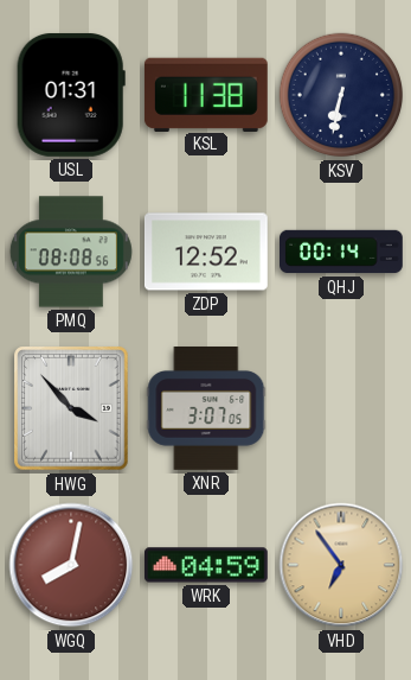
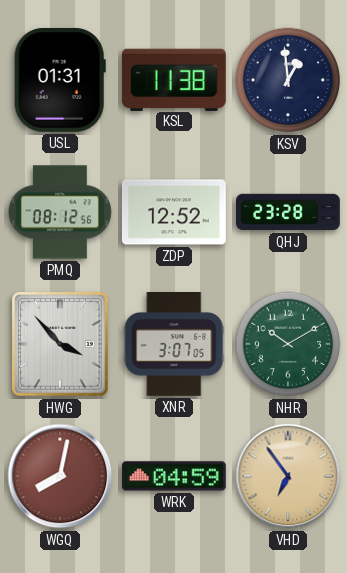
KSV: 6:32 -> 12:59 (288, 80)
PMQ: 08:08 -> 08:12 (60, 212)
QHJ: 00:14 -> 23:28 (289, 212)
NHR: none -> 10:10 (288, 344)
